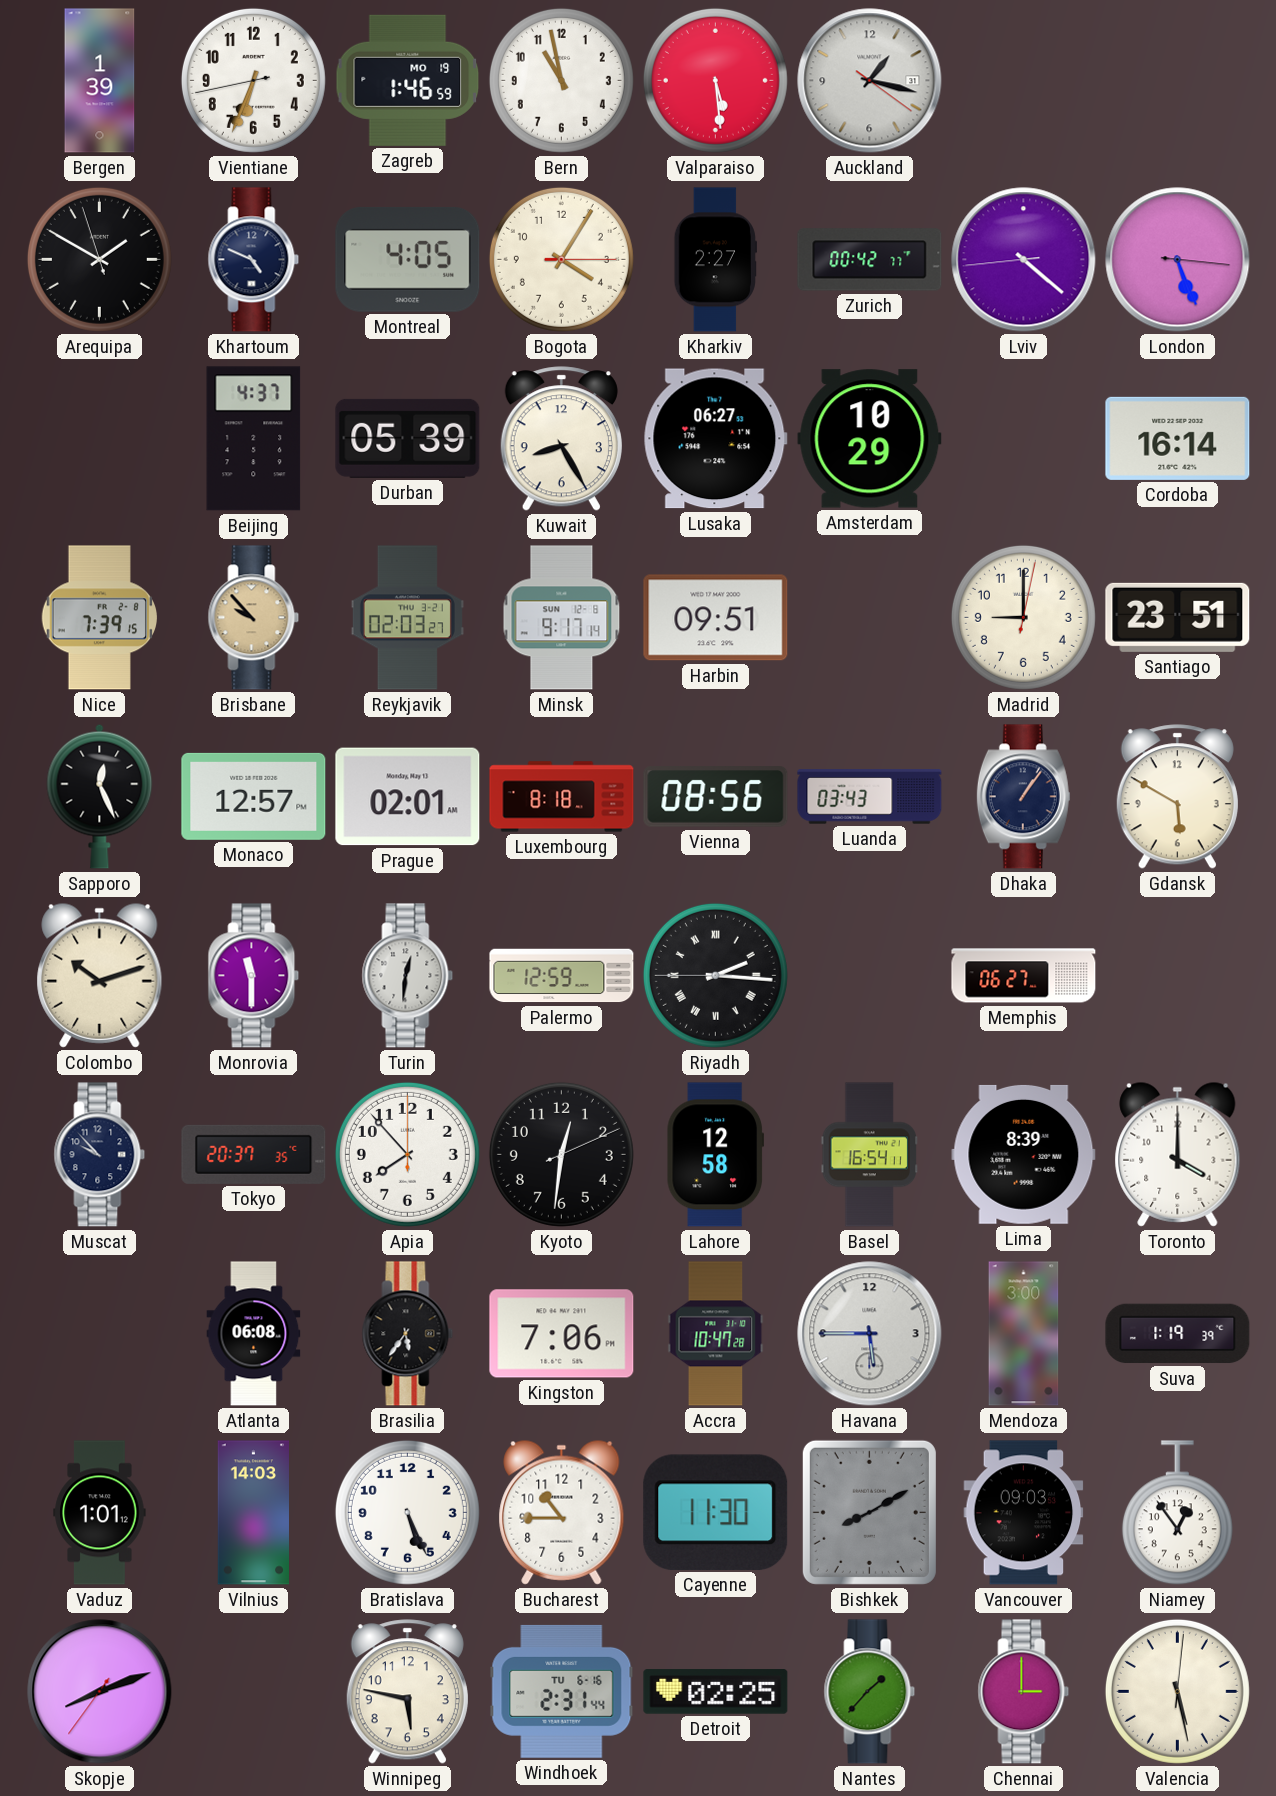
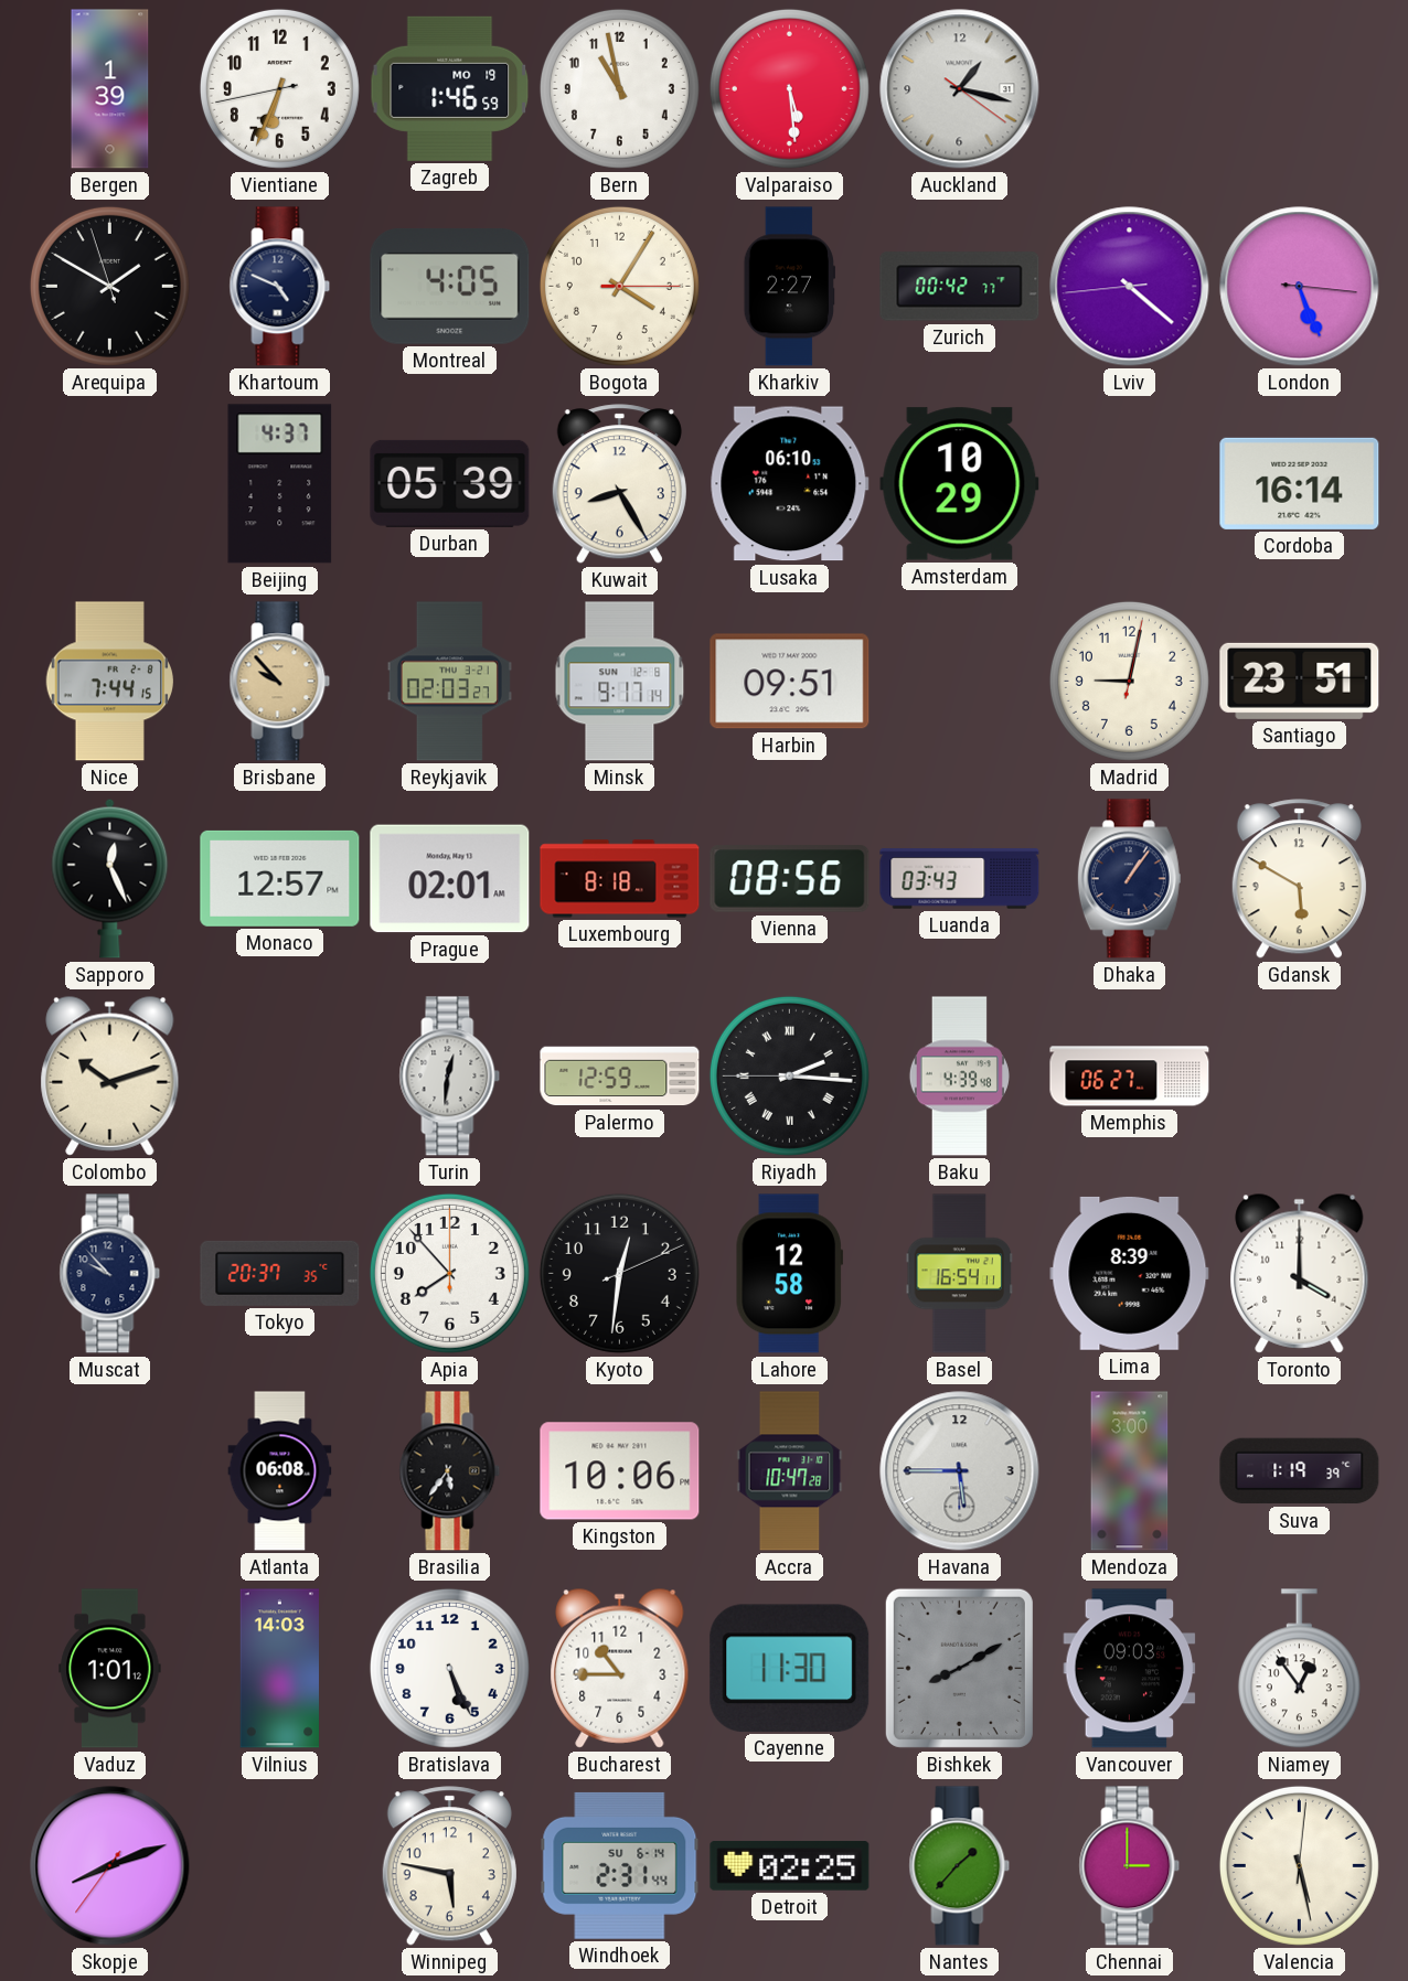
Lusaka: 06:27 -> 06:10 (789, 484)
Nice: 7:39 -> 7:44 (110, 682)
Madrid: 9:00 -> 9:02 (1129, 681)
Monrovia: 11:30 -> none (254, 976)
Baku: none -> 4:39 (959, 1077)
Kingston: 7:06 -> 10:06 (620, 1471)
Windhoek date: TU 6-16 -> SU 6-14 (620, 1865)
